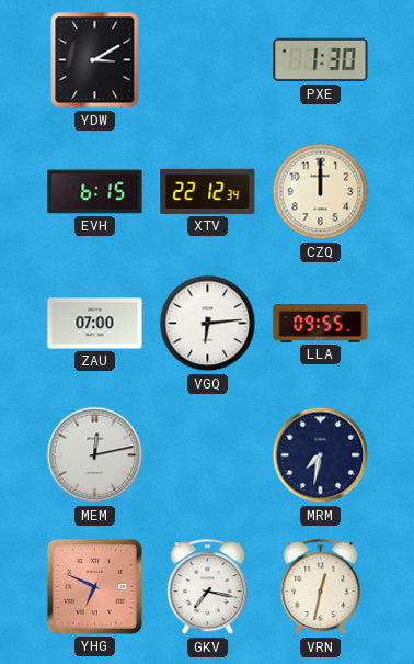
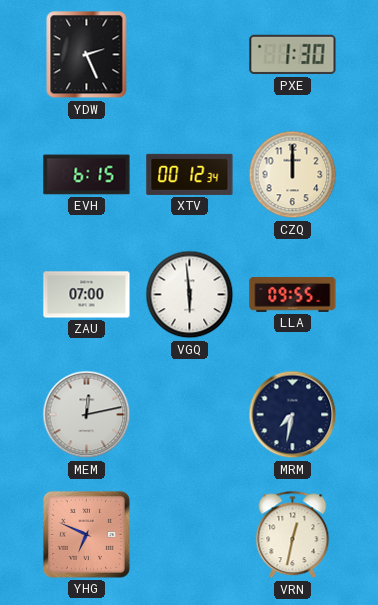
YDW: 3:10 -> 2:26 (87, 55)
XTV: 22:12 -> 00:12 (190, 174)
VGQ: 6:14 -> 5:59 (190, 295)
GKV: 7:17 -> none (208, 587)
